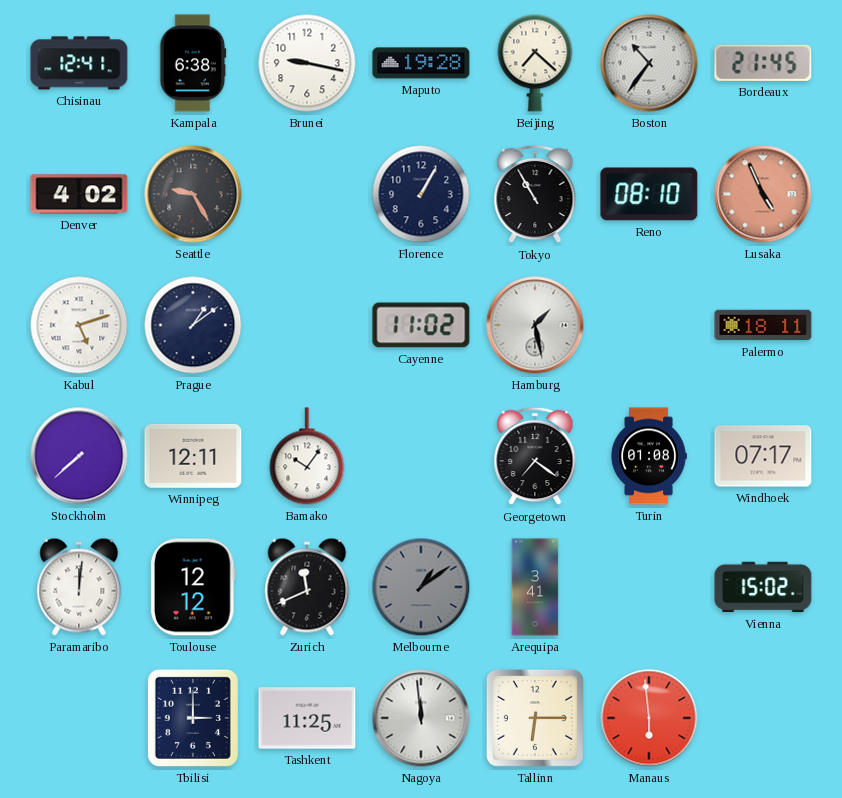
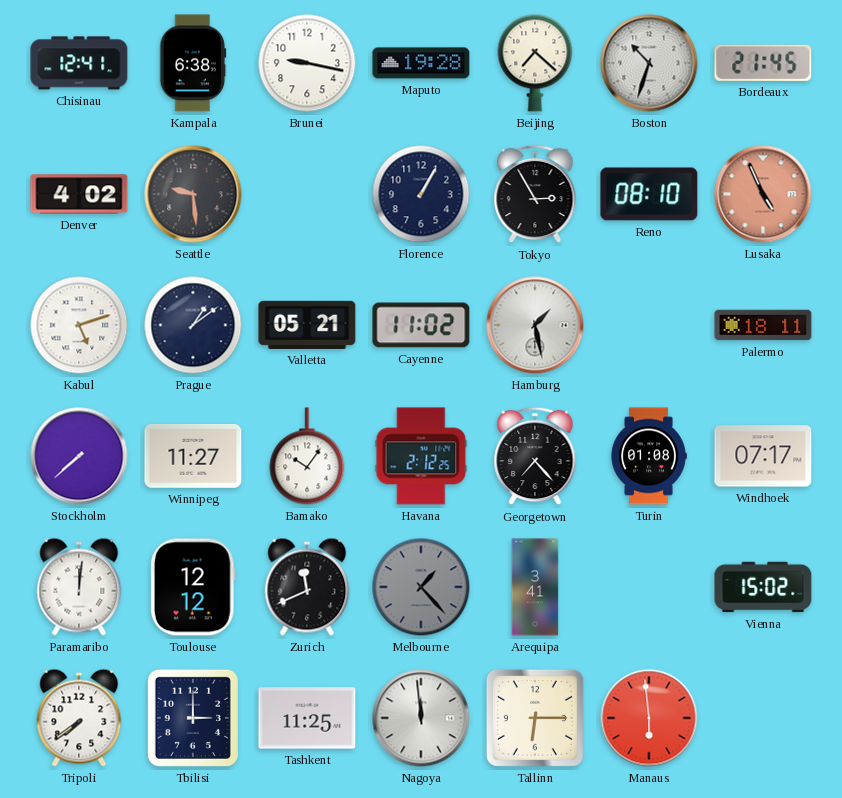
Boston: 10:36 -> 10:33 (649, 63)
Seattle: 9:25 -> 9:29 (193, 194)
Tokyo: 10:55 -> 2:55 (535, 194)
Valletta: none -> 05:21 (307, 325)
Winnipeg: 12:11 -> 11:27 (193, 457)
Havana: none -> 2:12 (421, 456)
Georgetown: 7:21 -> 7:23 (535, 456)
Melbourne: 1:09 -> 1:23 (421, 587)
Tripoli: none -> 7:39 (79, 718)
